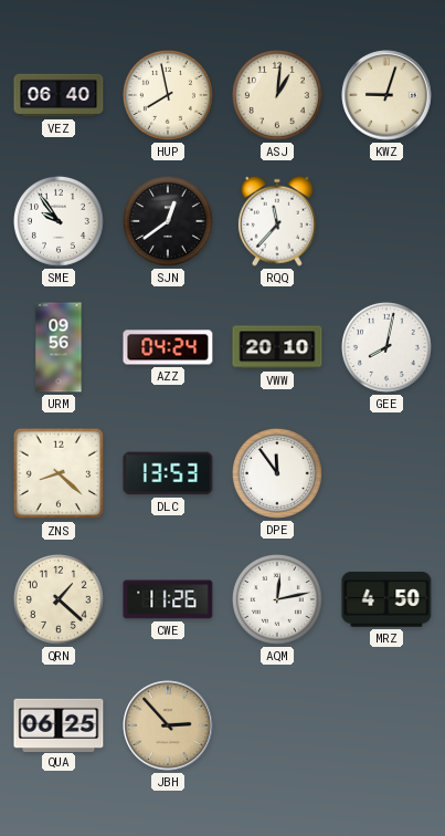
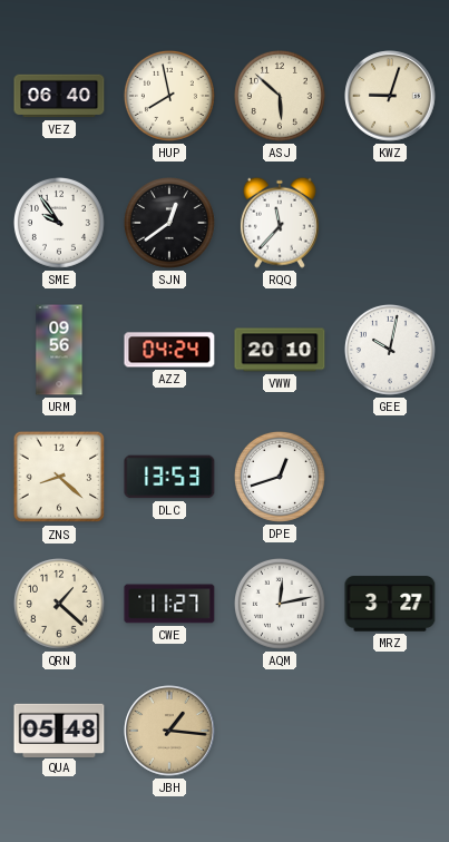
ASJ: 1:01 -> 5:52 (280, 96)
GEE: 8:02 -> 10:02 (390, 350)
DPE: 11:54 -> 12:42 (280, 477)
CWE: 11:26 -> 11:27 (169, 604)
MRZ: 4:50 -> 3:27 (390, 604)
QUA: 06:25 -> 05:48 (59, 730)
JBH: 2:53 -> 1:16 (169, 731)
